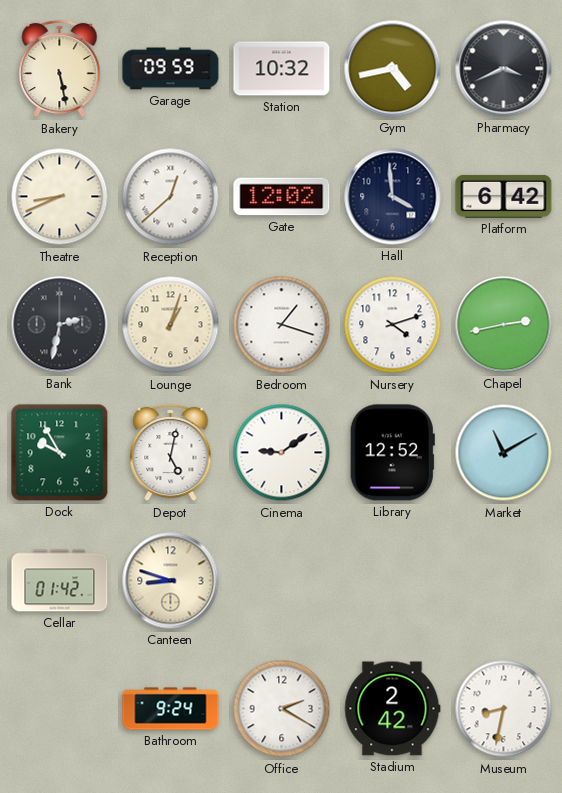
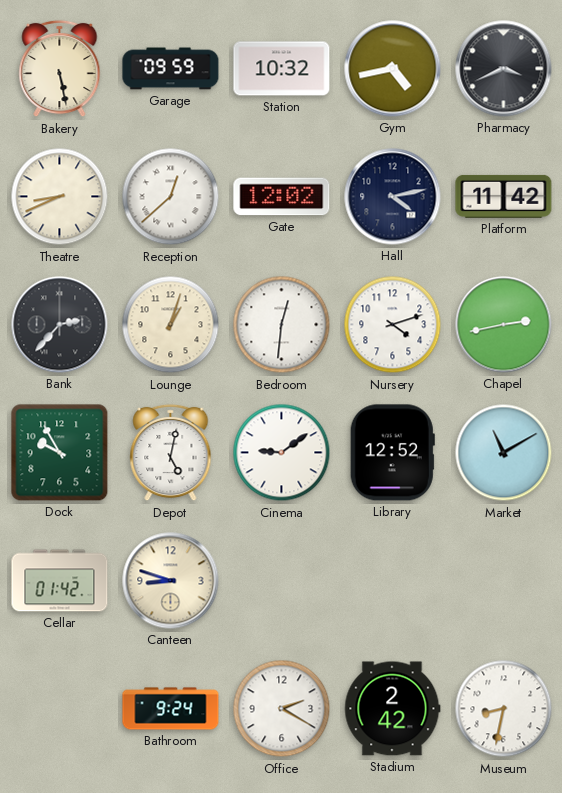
Hall: 3:59 -> 4:13 (393, 197)
Platform: 6:42 -> 11:42 (504, 196)
Bank: 2:32 -> 2:37 (60, 325)
Bedroom: 1:18 -> 12:31 (282, 325)
